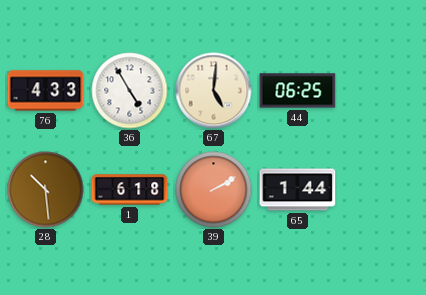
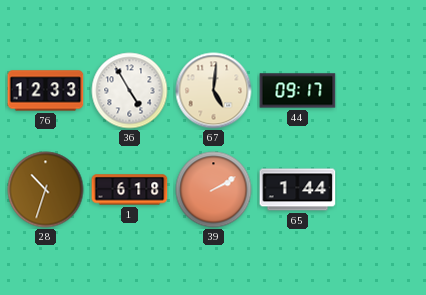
76: 4:33 -> 12:33 (46, 91)
44: 06:25 -> 09:17 (298, 91)
28: 10:29 -> 10:33 (46, 190)
